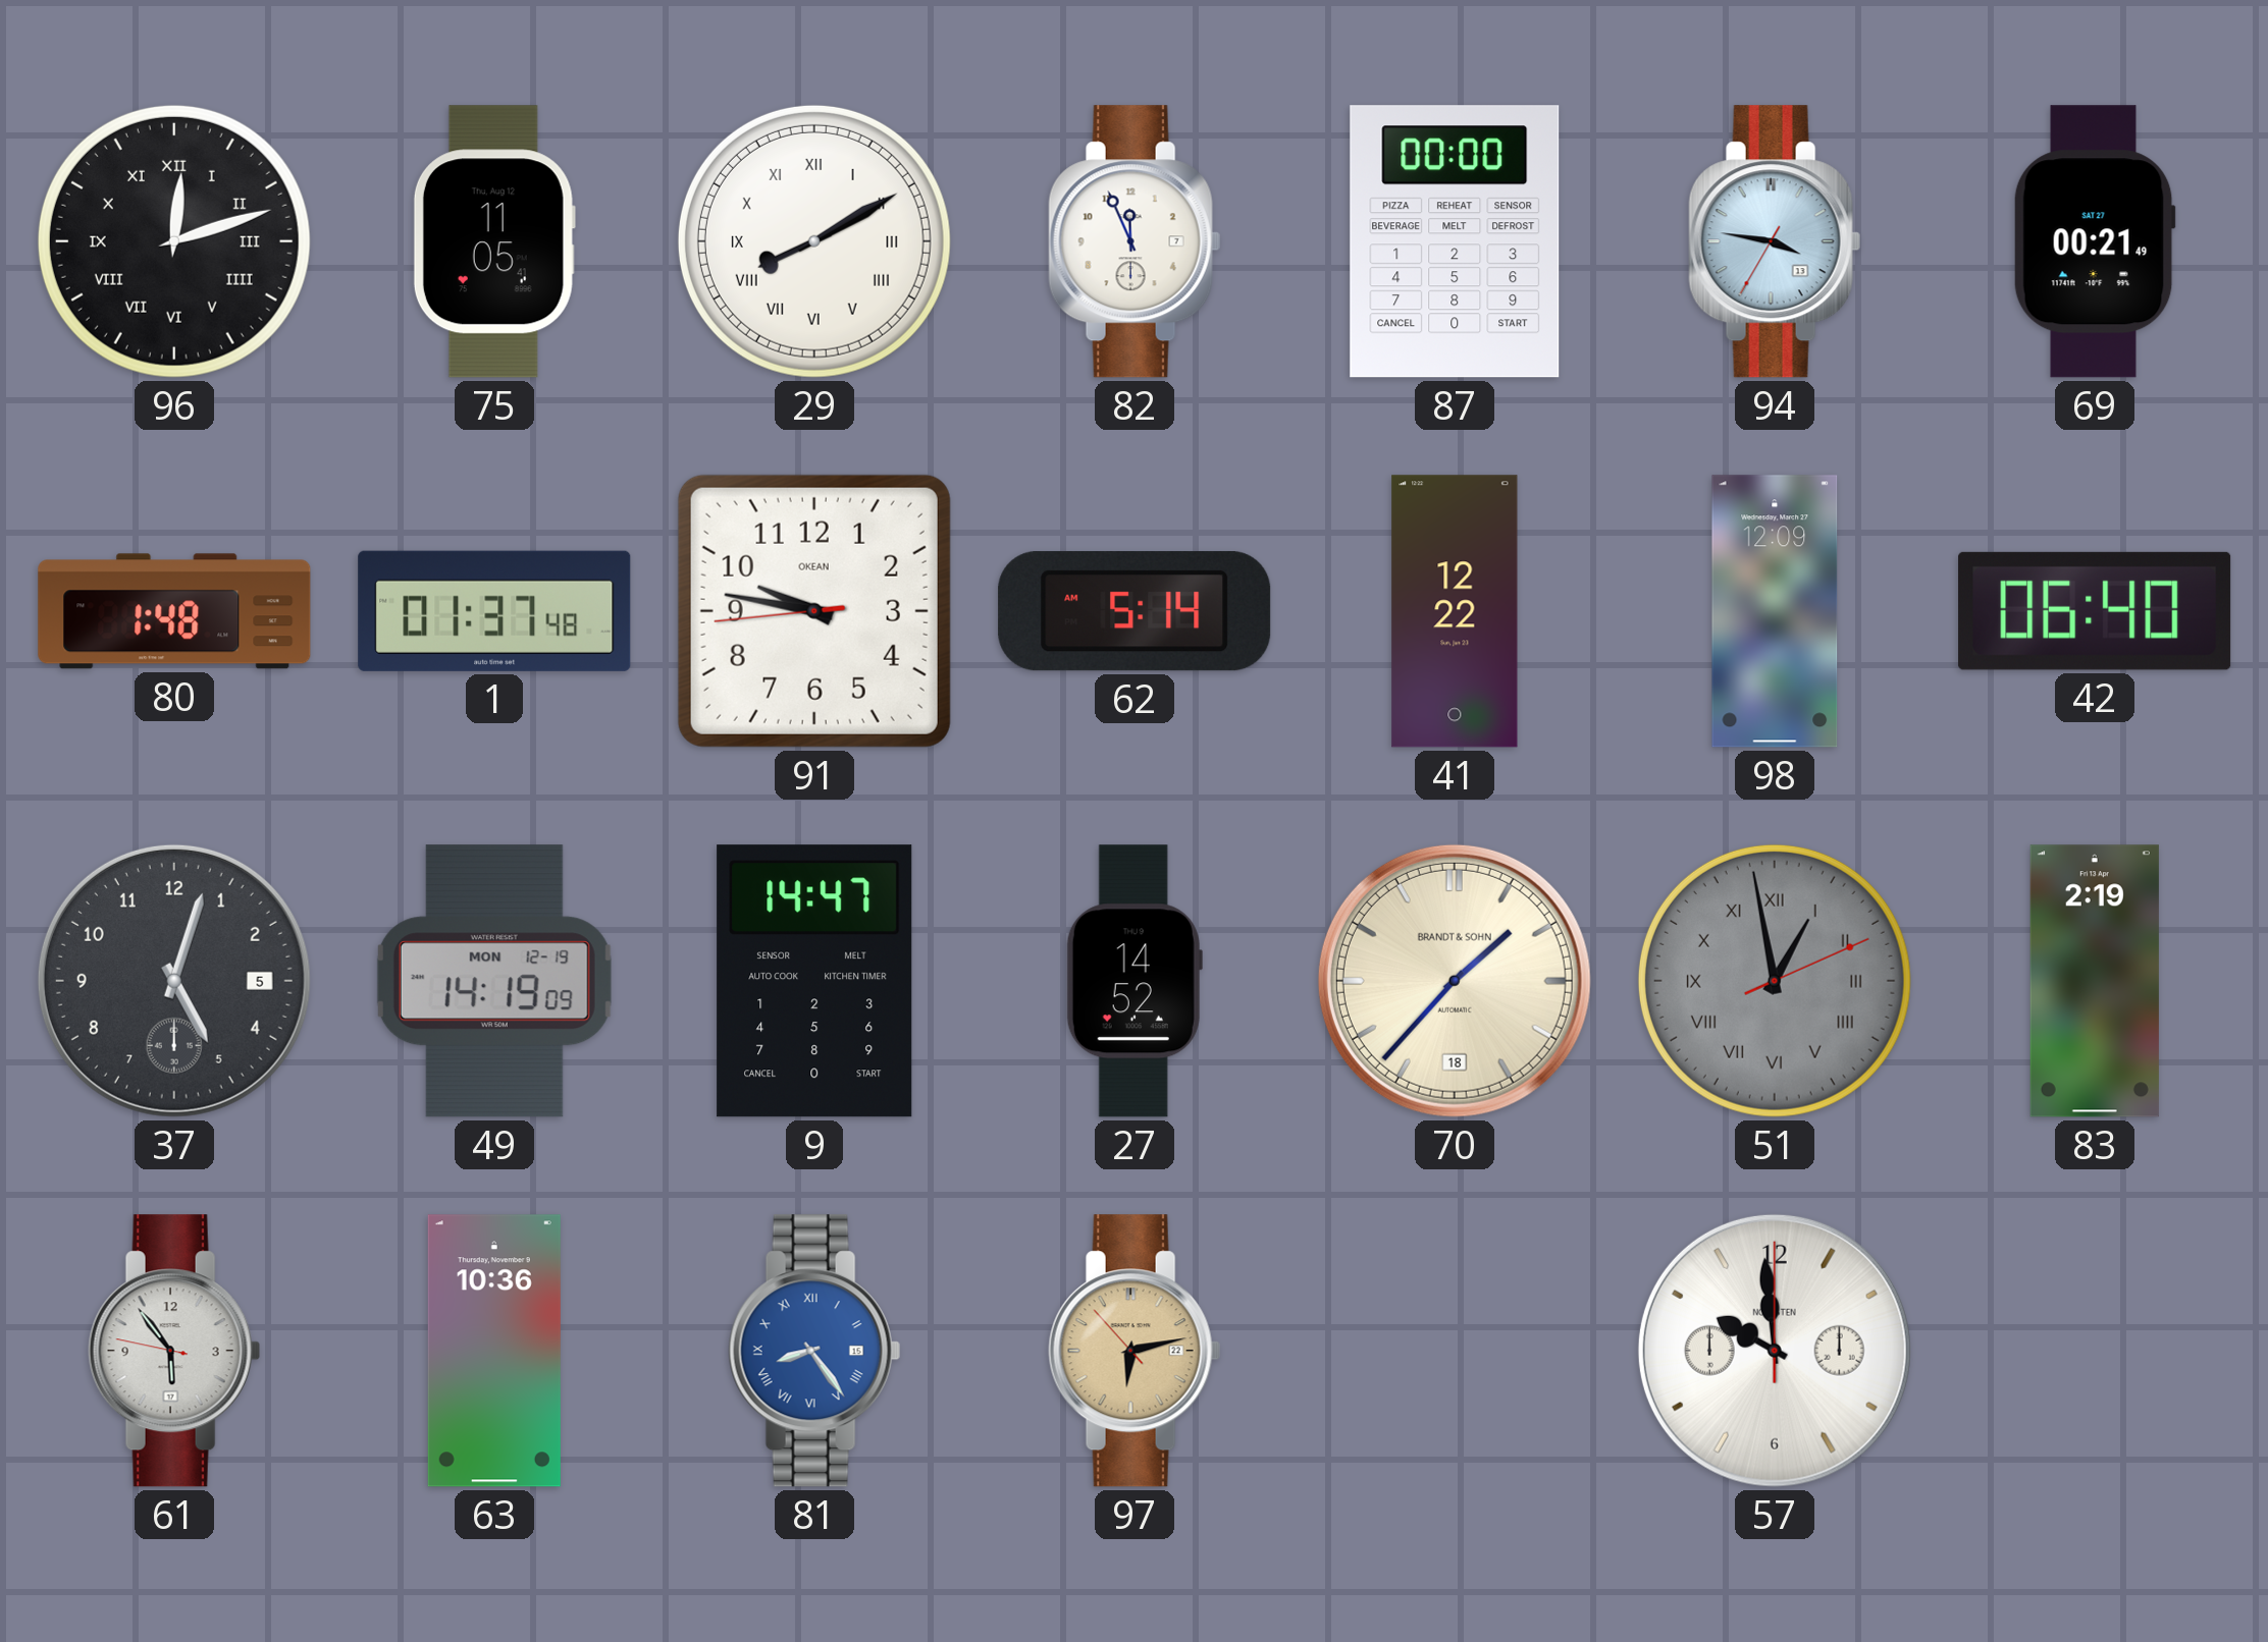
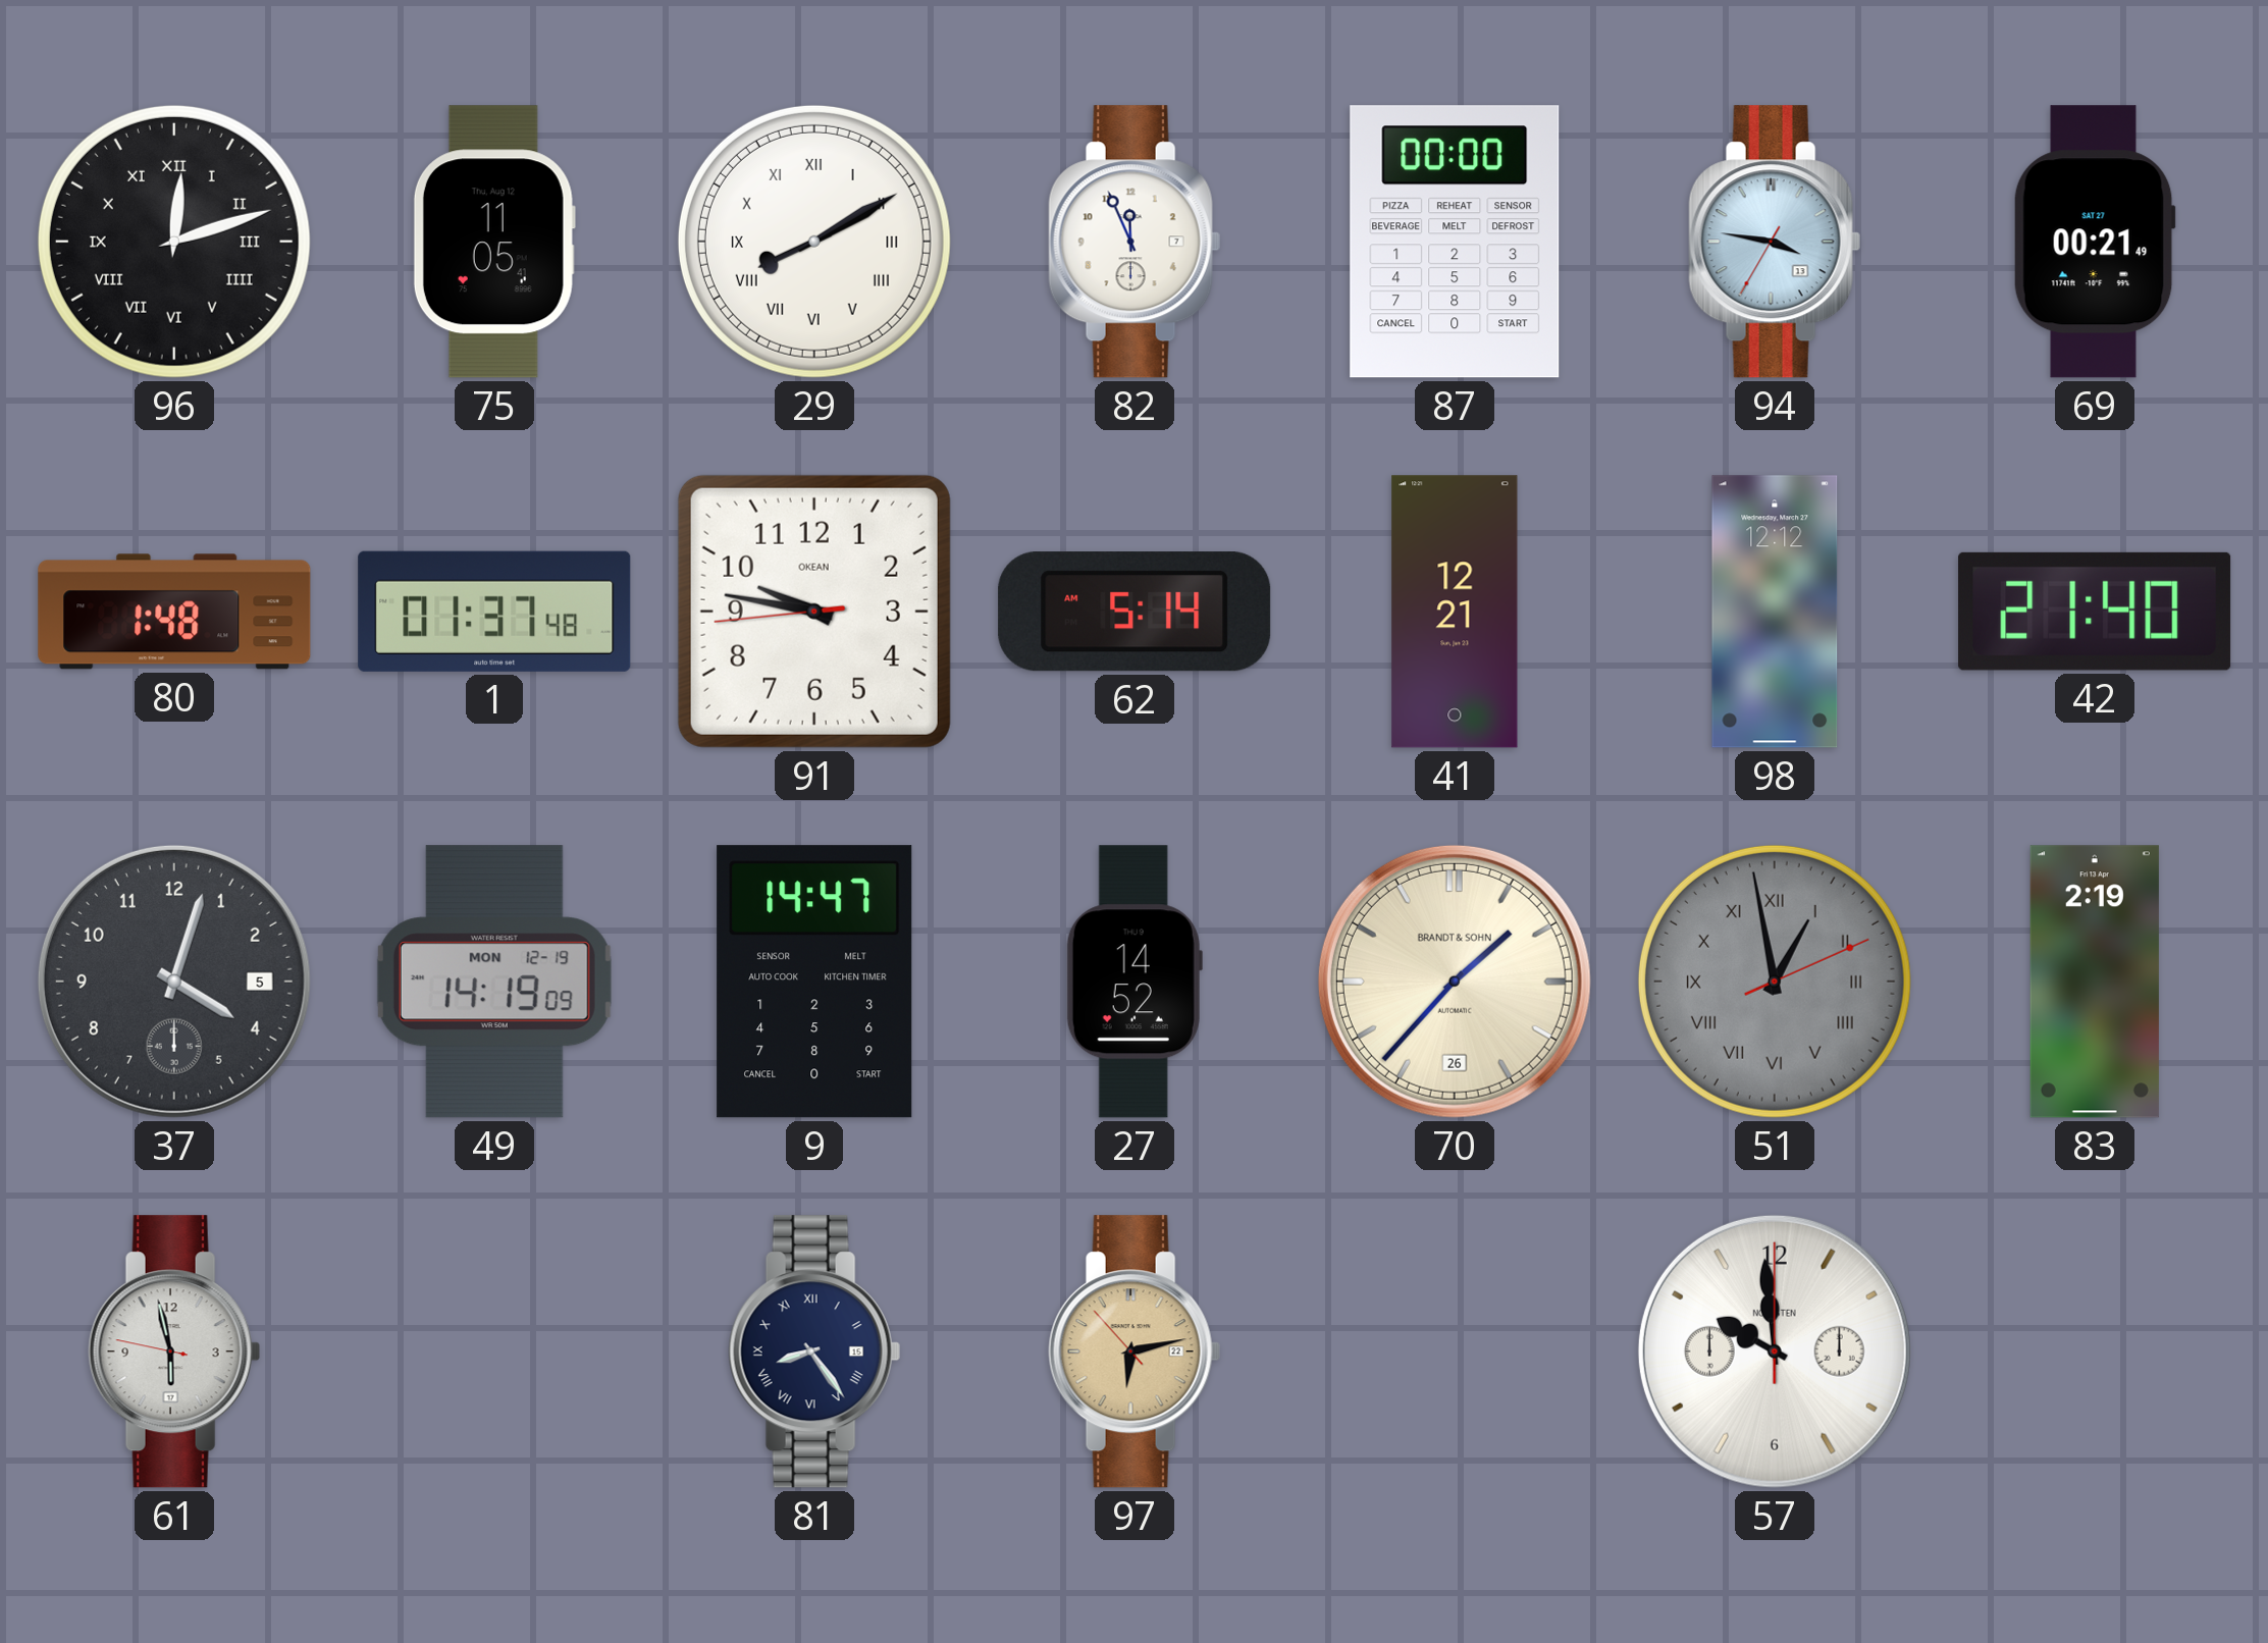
41: 12:22 -> 12:21 (1455, 612)
98: 12:09 -> 12:12 (1775, 612)
42: 06:40 -> 21:40 (2095, 612)
37: 5:03 -> 4:03 (174, 982)
70 date: 18 -> 26 (1455, 982)
61: 5:53 -> 5:57 (174, 1351)
63: 10:36 -> none (494, 1351)
81 dial: blue -> navy (814, 1351)
